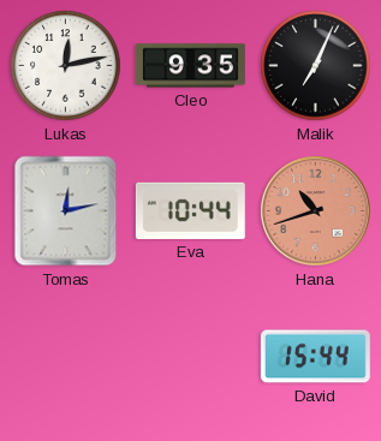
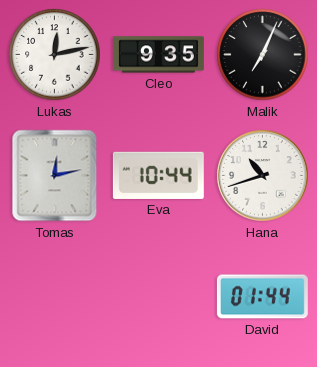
Hana dial: salmon -> white (263, 176)
David: 15:44 -> 01:44 (262, 297)
